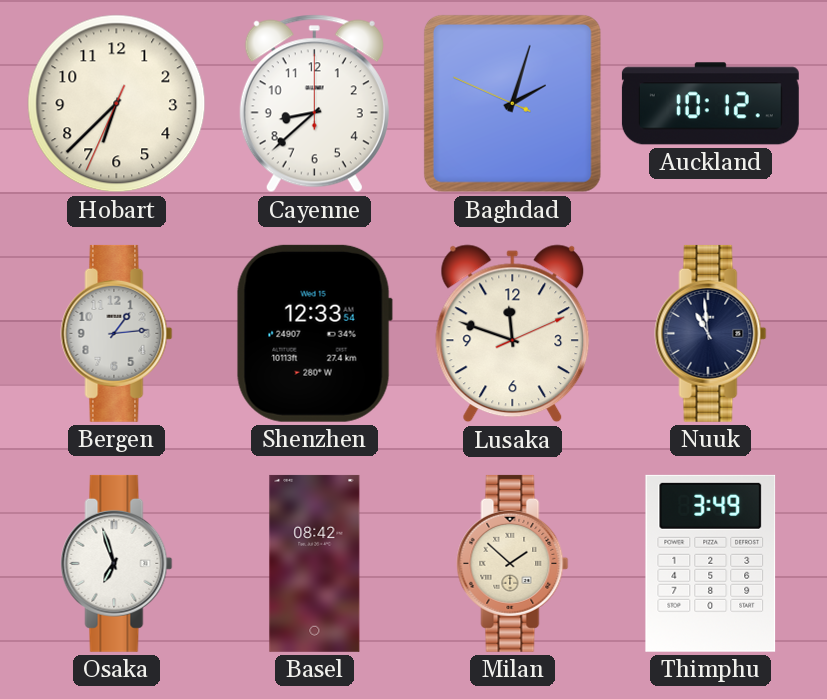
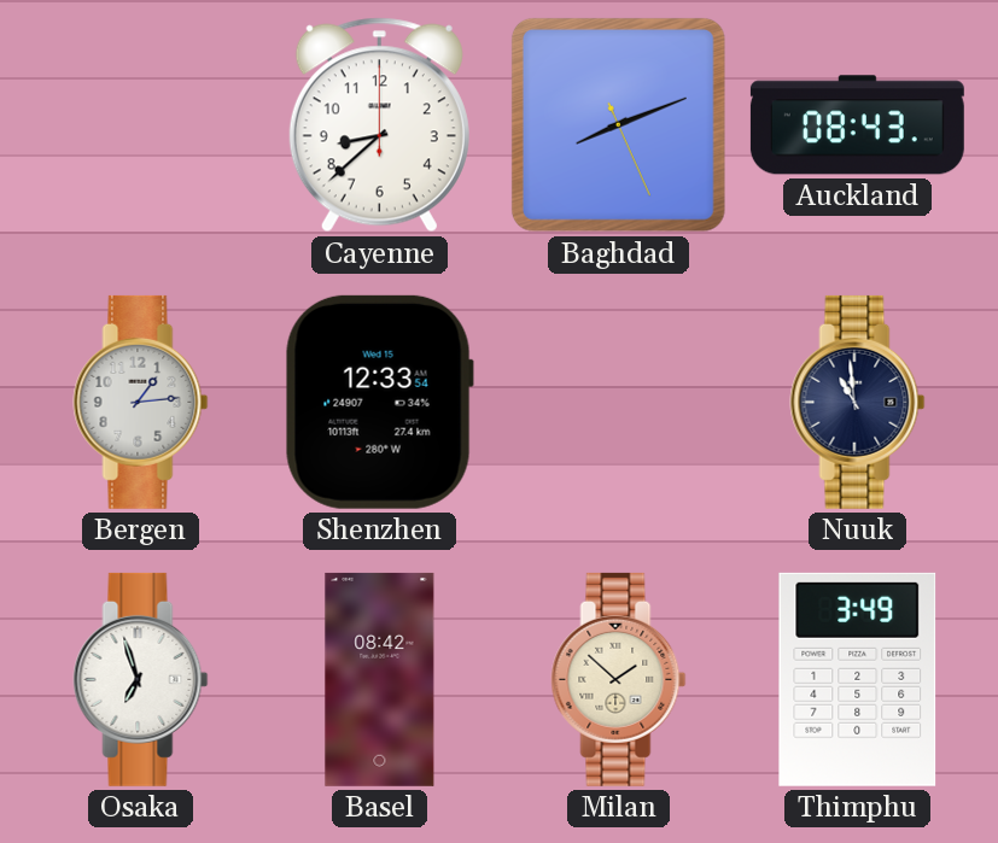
Hobart: 6:37 -> none (117, 104)
Baghdad: 2:02 -> 8:11 (618, 124)
Auckland: 10:12 -> 08:43 (857, 125)
Lusaka: 11:48 -> none (513, 334)
